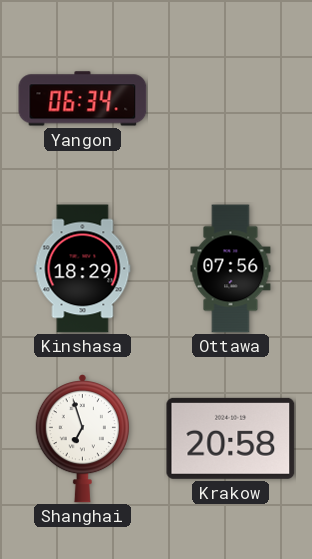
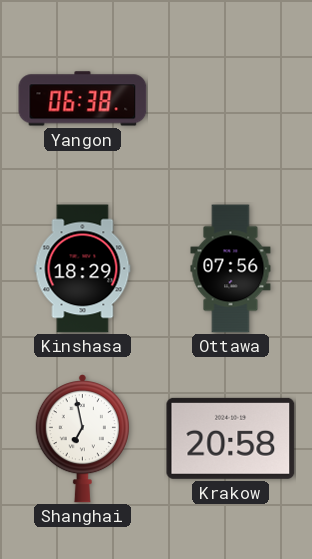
Yangon: 06:34 -> 06:38 (83, 99)
Shanghai: 6:57 -> 6:58 (82, 439)
